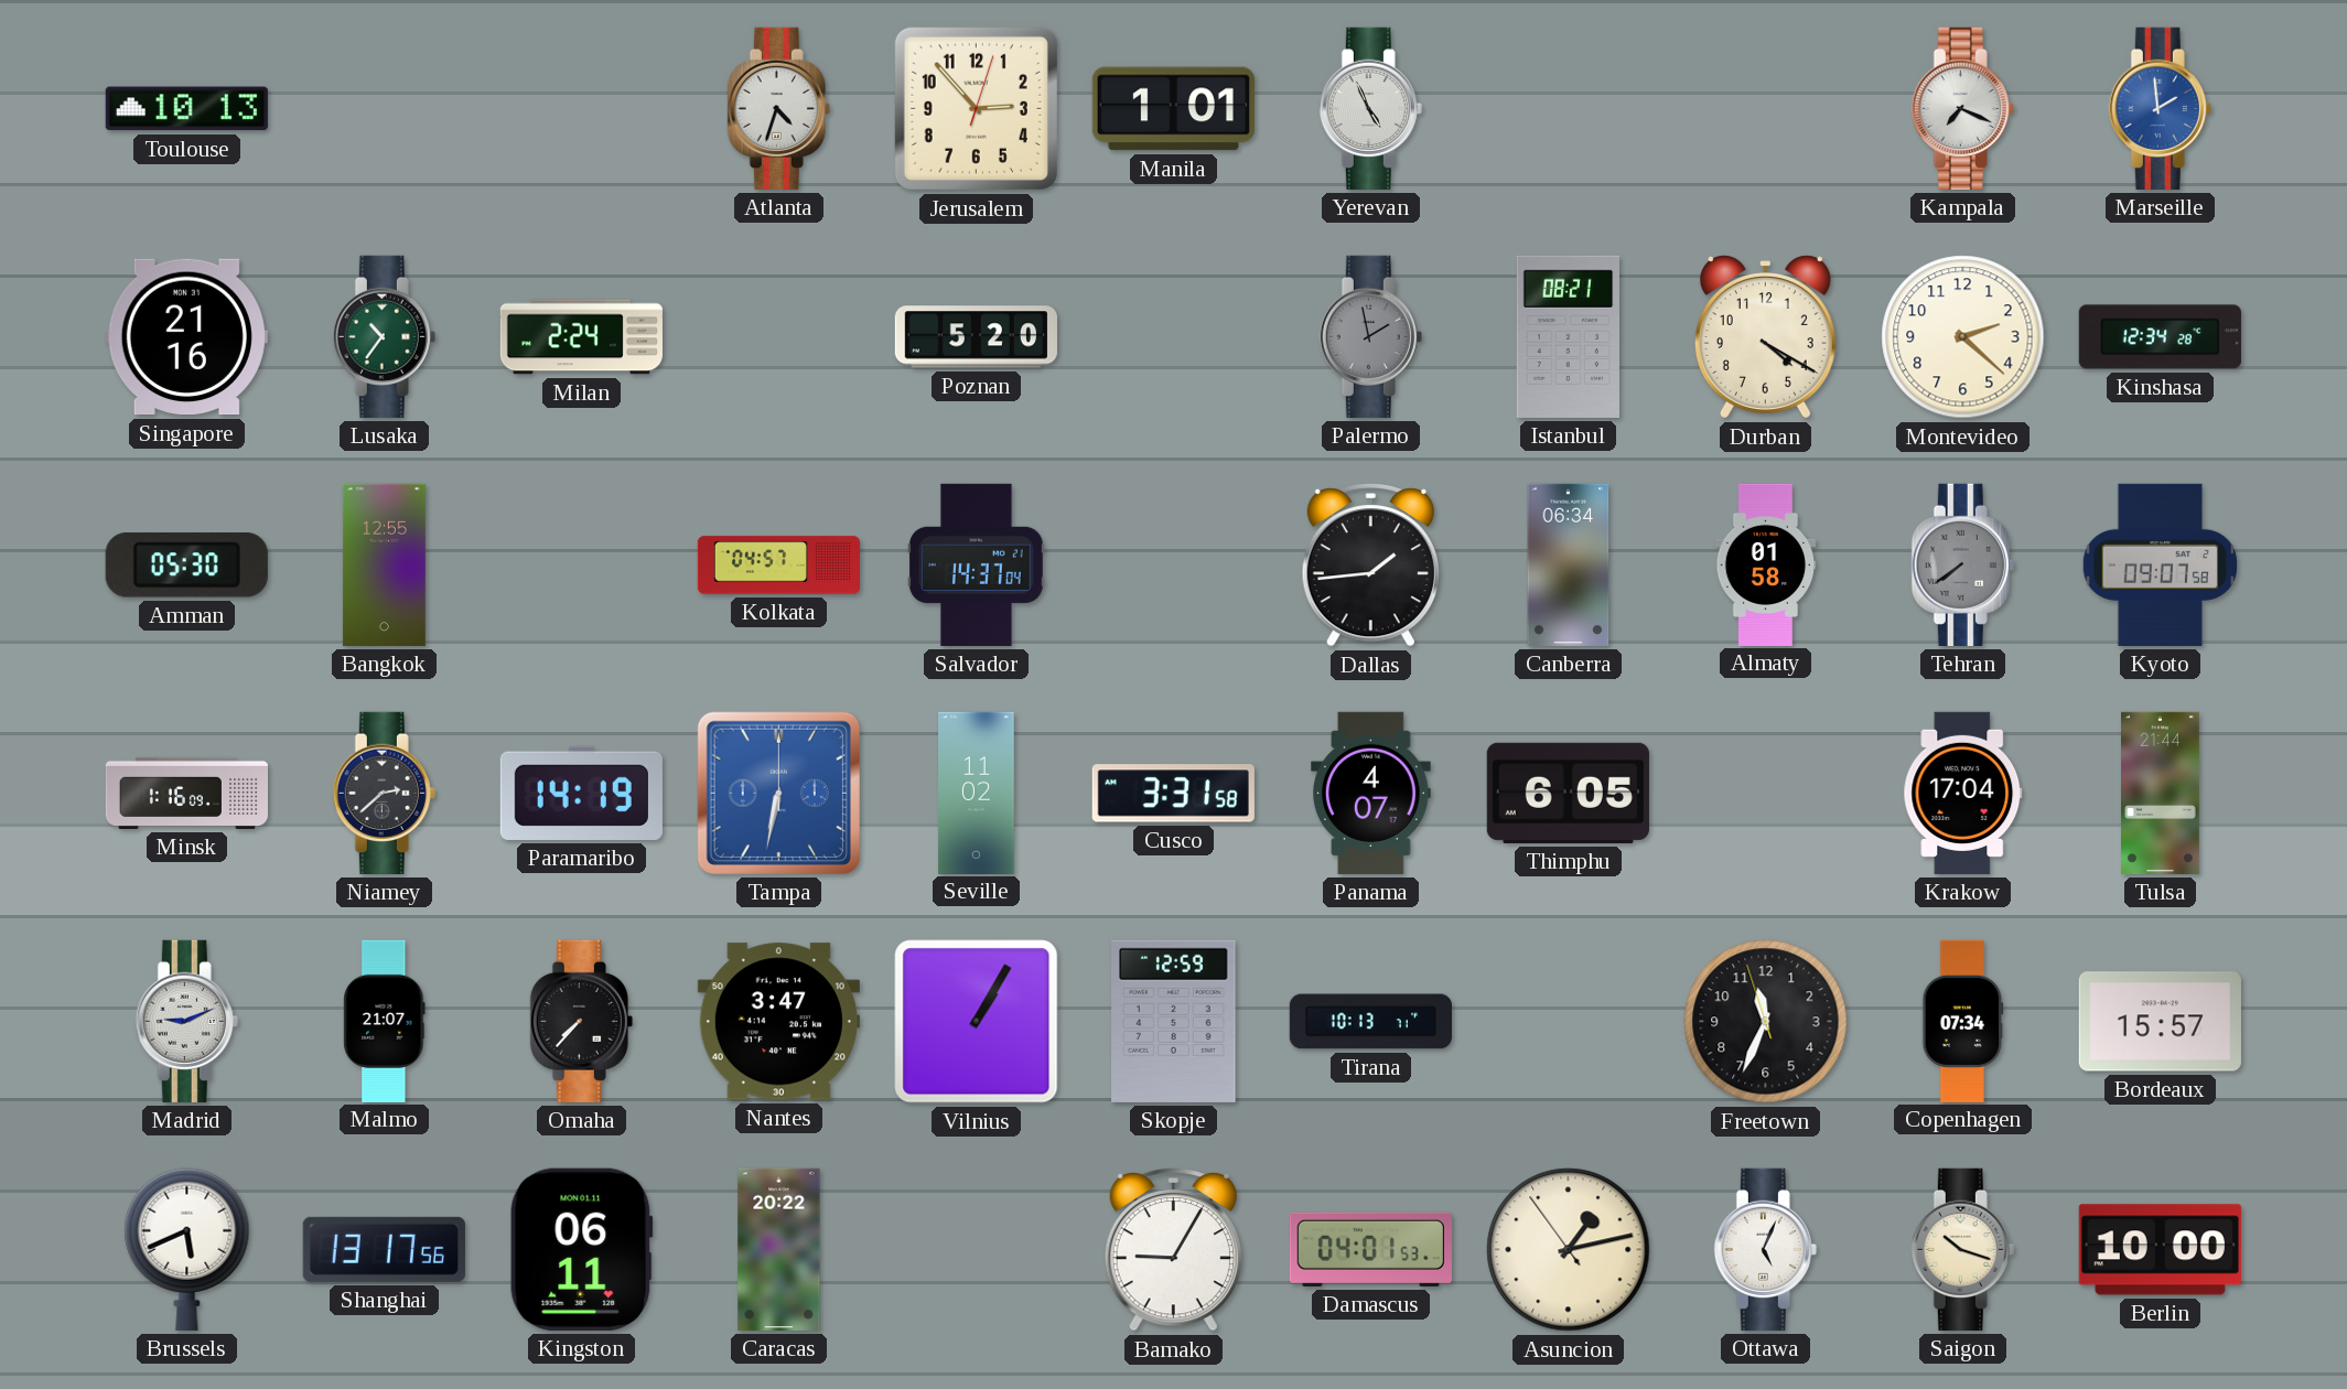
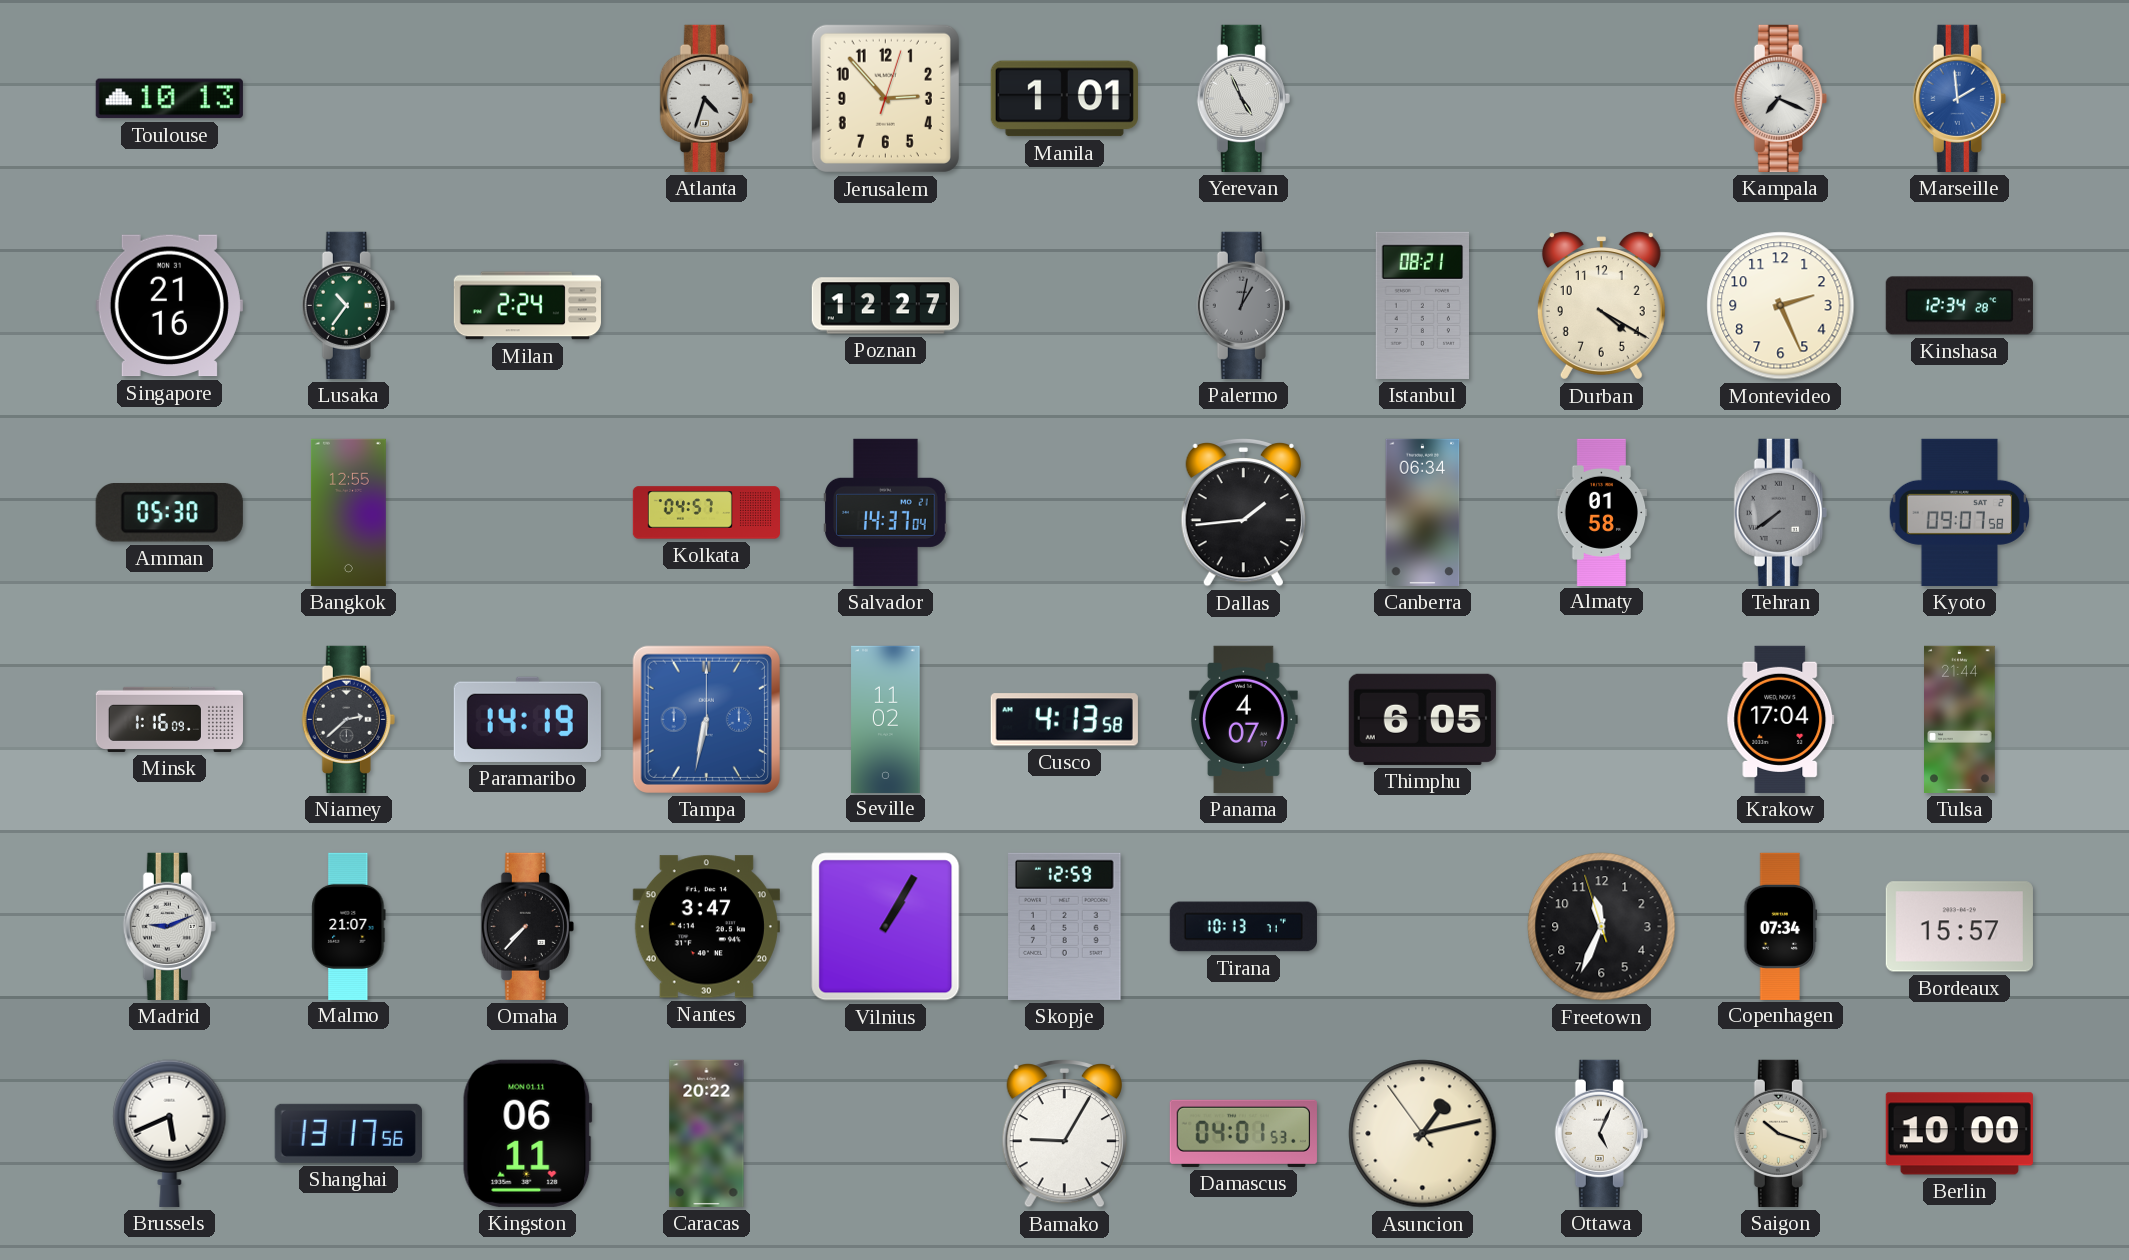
Poznan: 5:20 -> 12:27 (885, 306)
Palermo: 1:58 -> 1:02 (1243, 305)
Montevideo: 2:22 -> 2:26 (1781, 306)
Cusco: 3:31 -> 4:13 (1064, 720)
